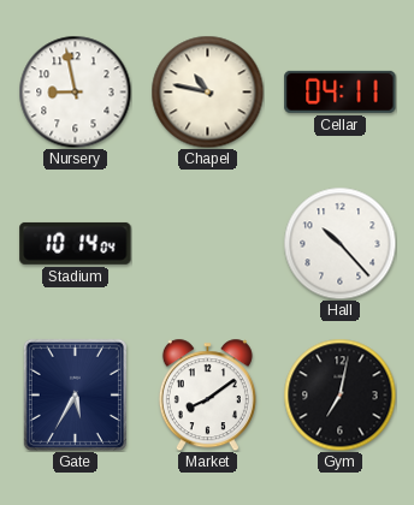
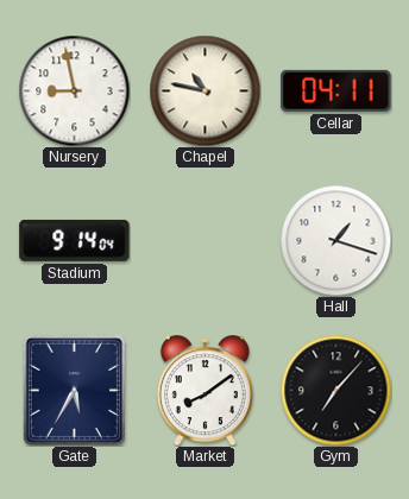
Stadium: 10:14 -> 9:14 (75, 240)
Hall: 10:23 -> 1:18 (335, 240)
Gym: 7:02 -> 7:07 (335, 390)
